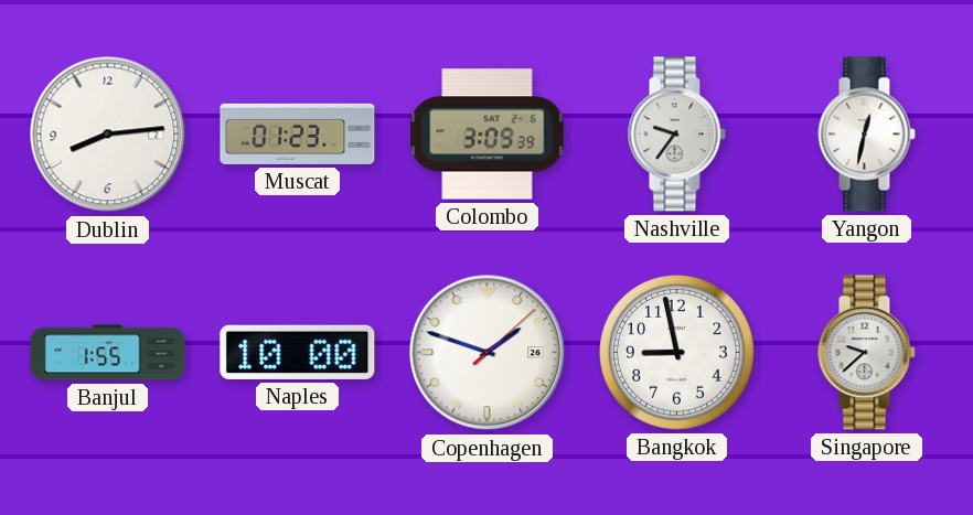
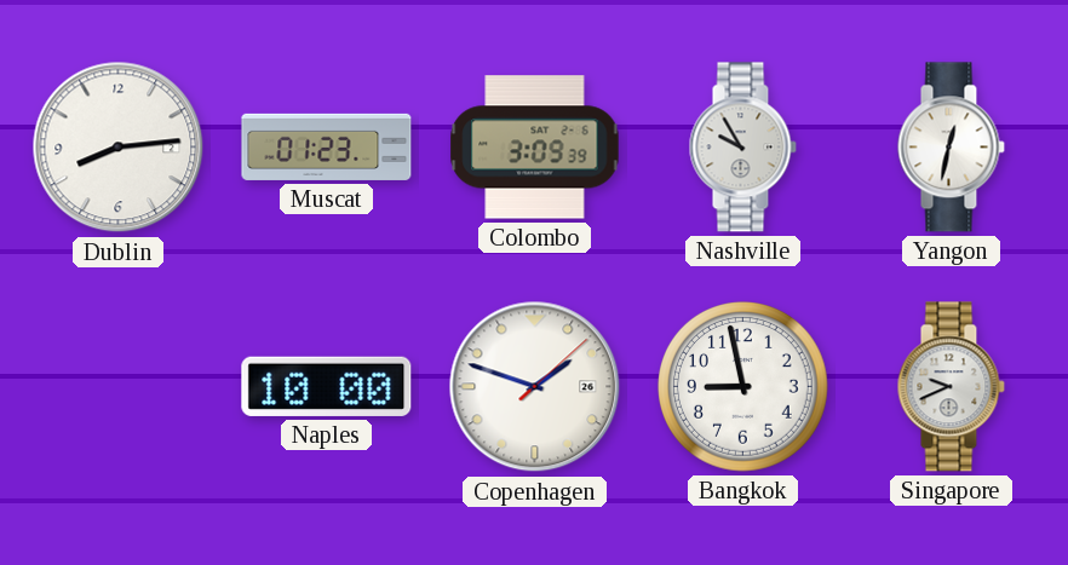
Nashville: 9:36 -> 9:55 (742, 148)
Banjul: 1:55 -> none (108, 353)
Singapore: 9:38 -> 9:41 (951, 387)
